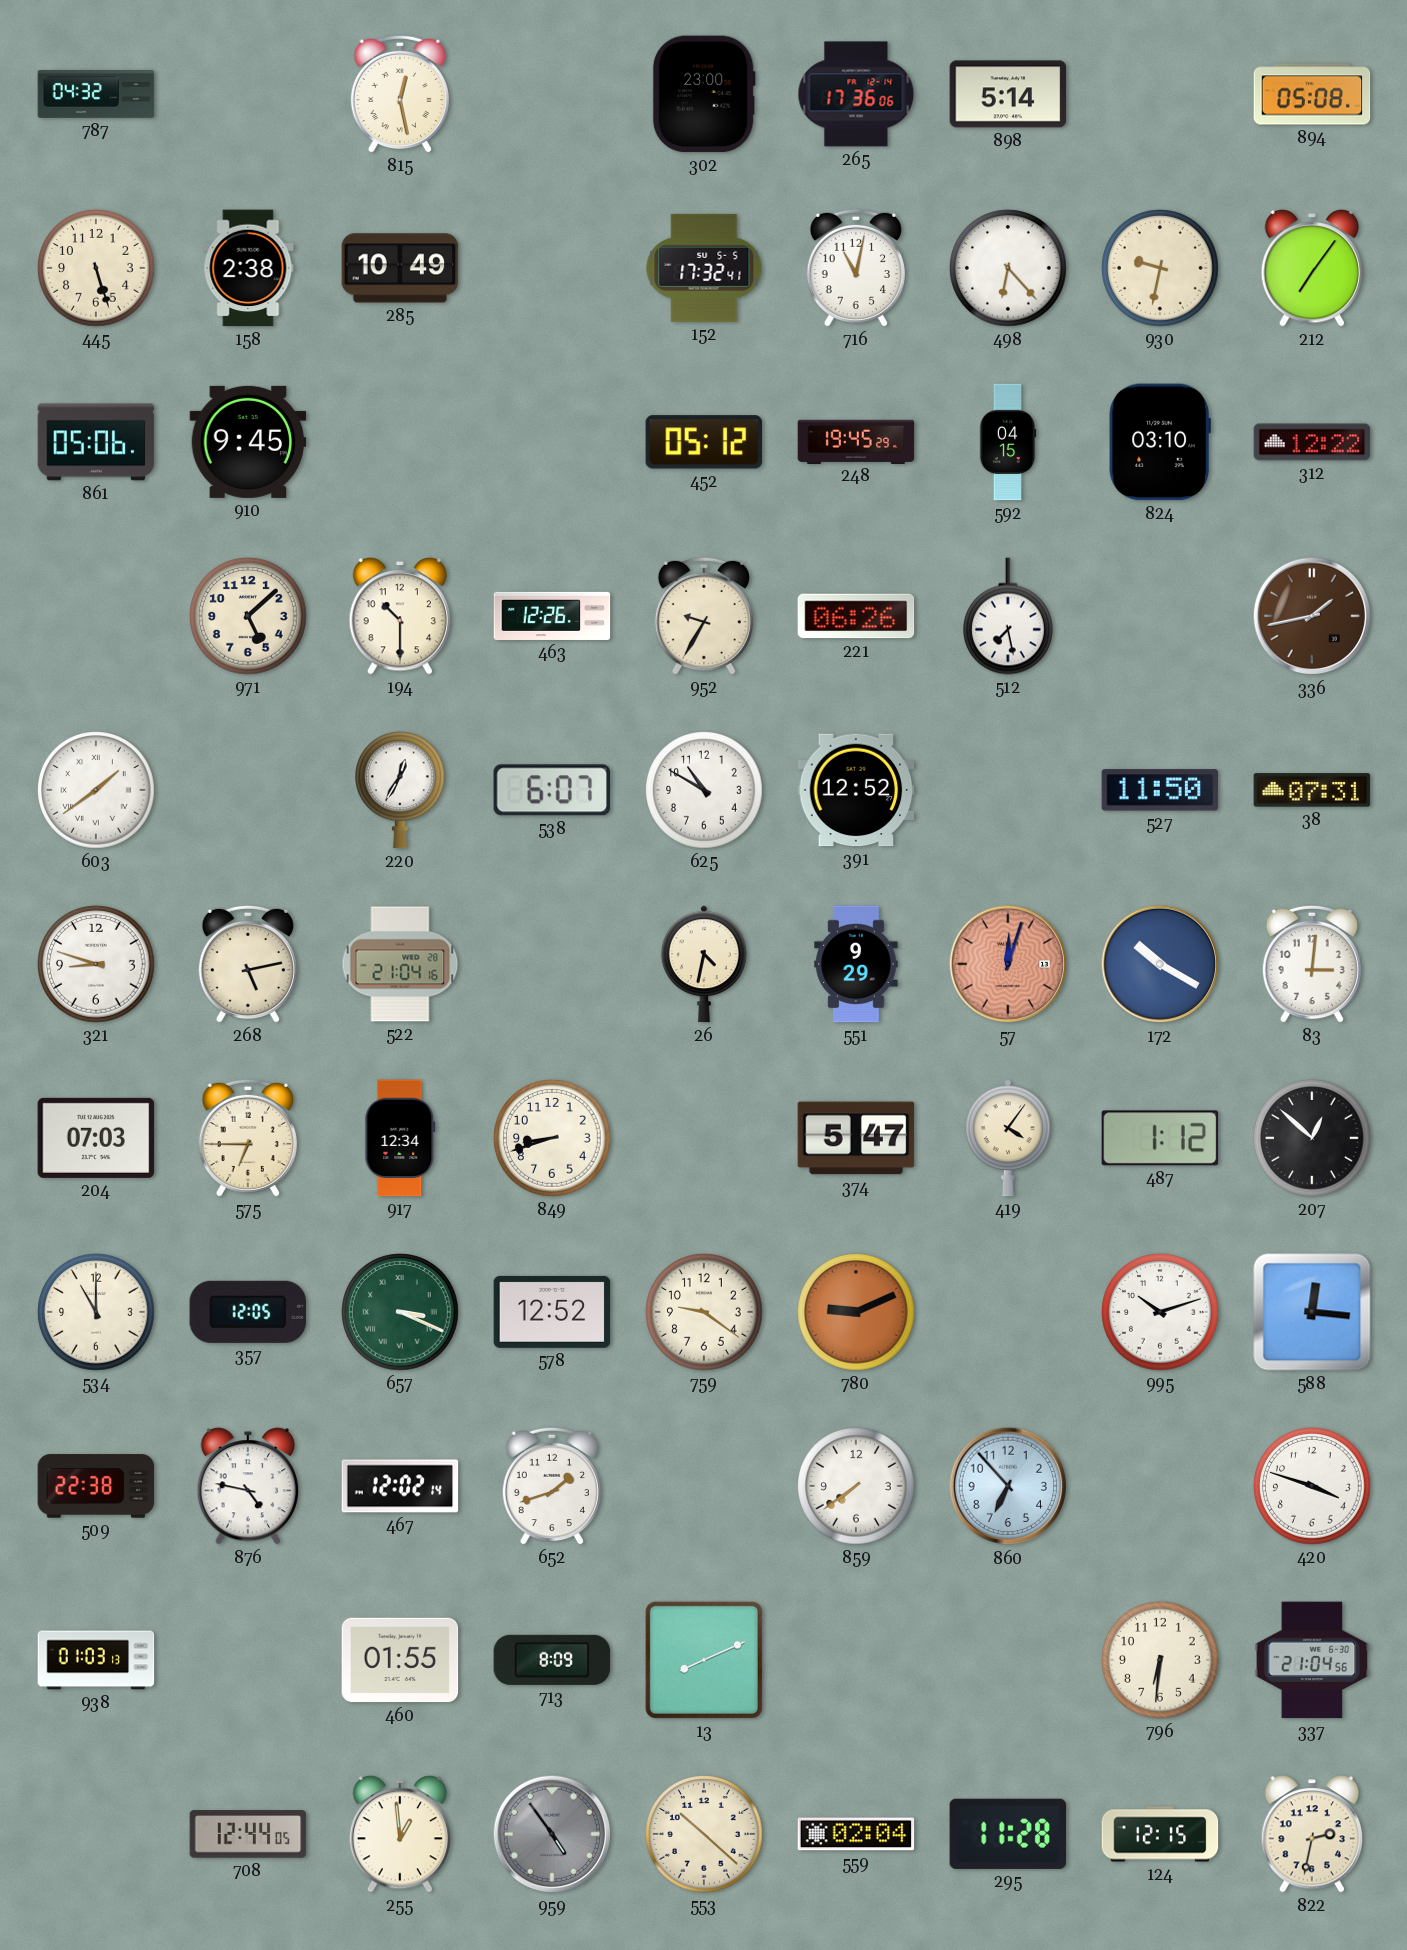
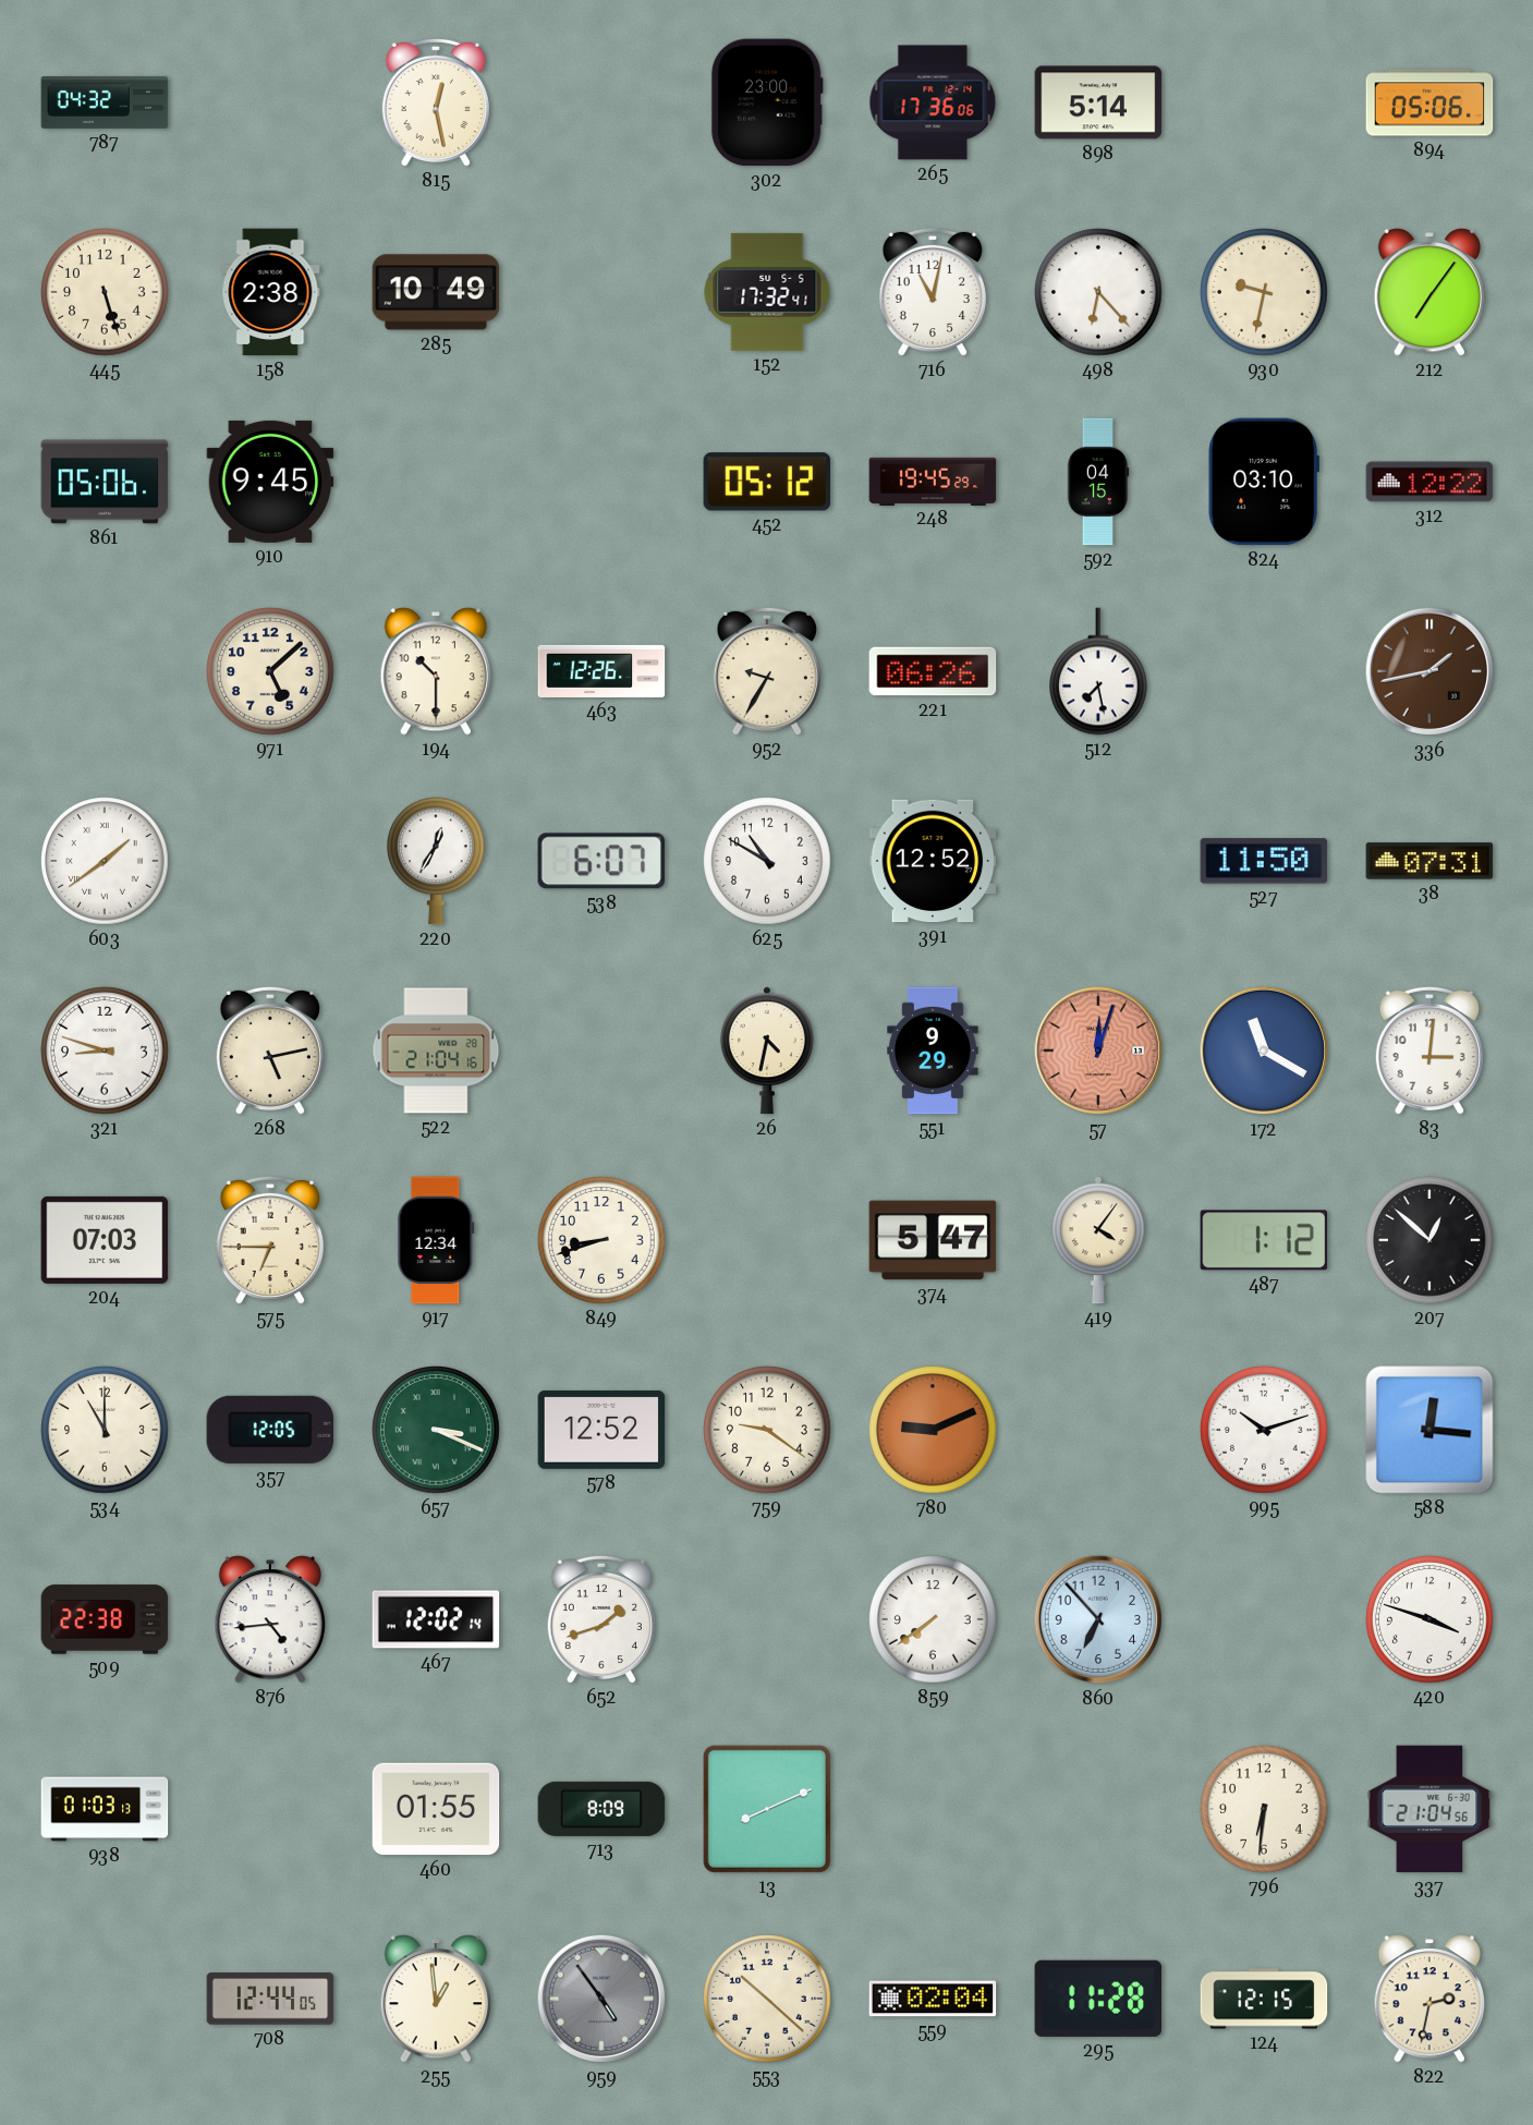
894: 05:08 -> 05:06 (1429, 102)
172: 10:20 -> 11:20 (1264, 1051)
876: 4:47 -> 4:44 (269, 1619)
